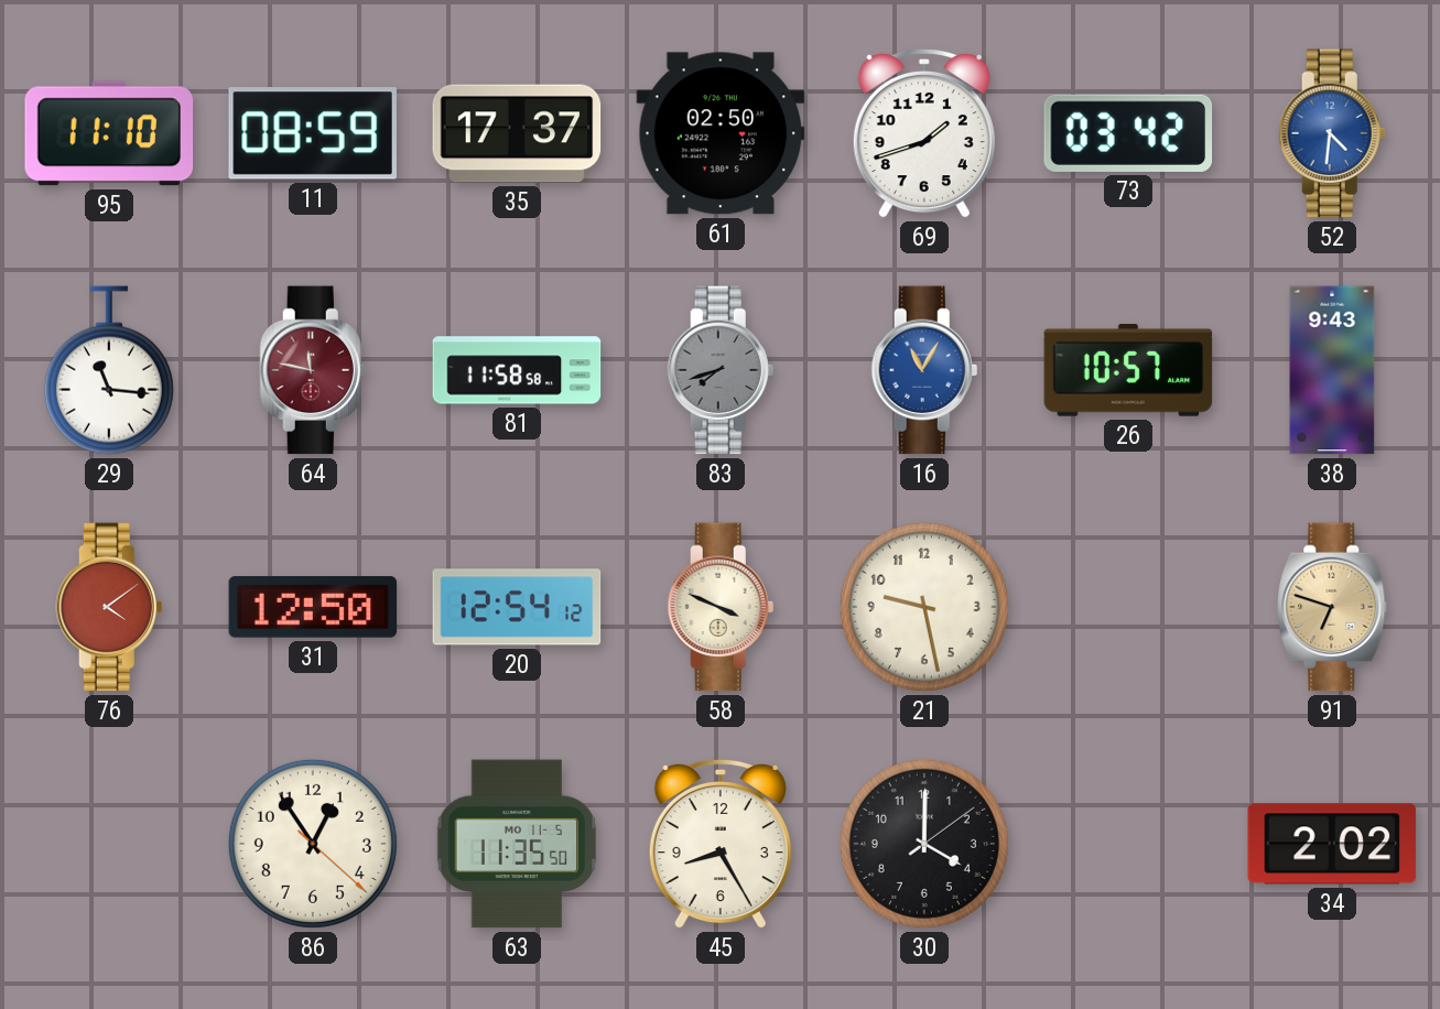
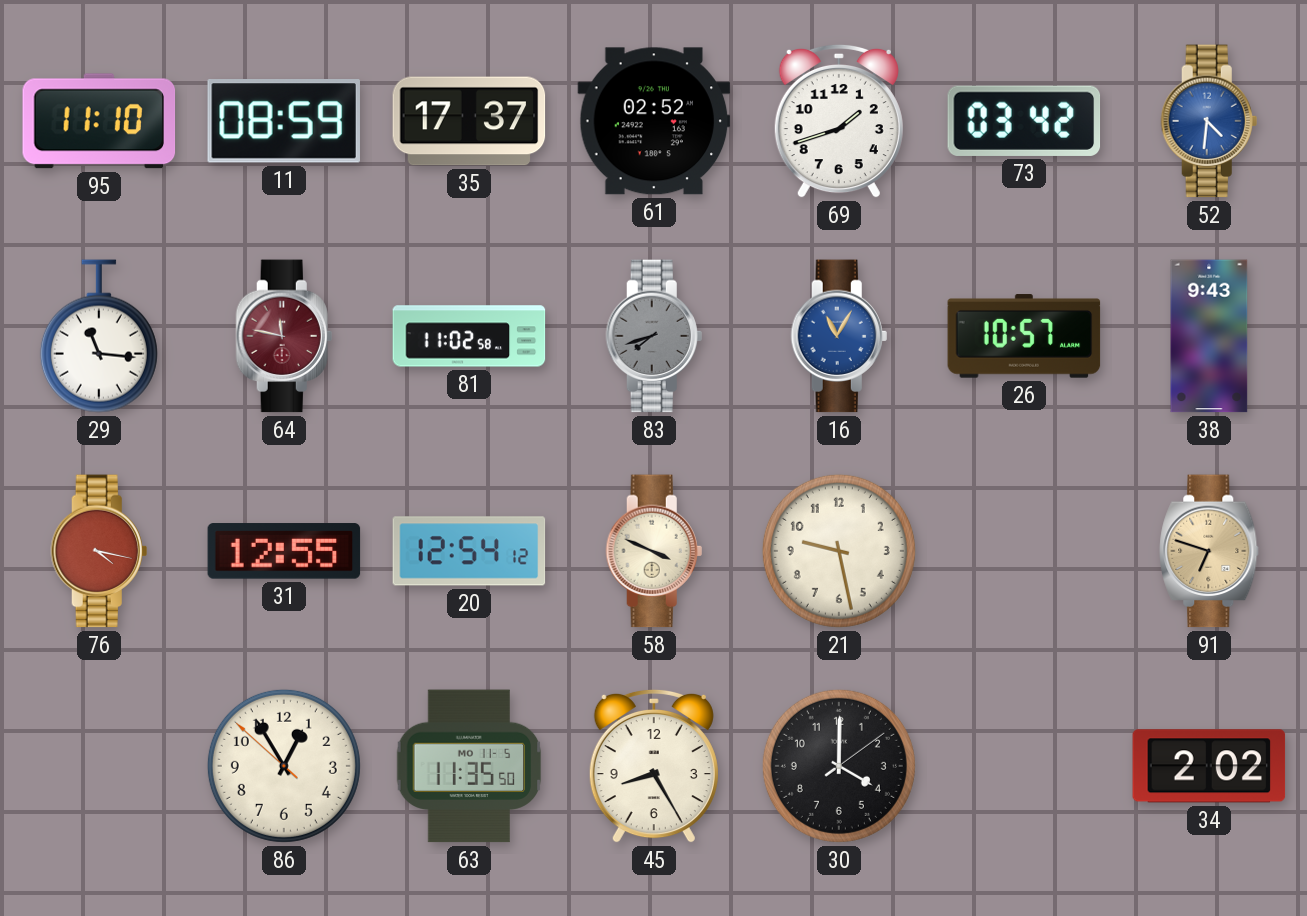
61: 02:50 -> 02:52 (654, 121)
81: 11:58 -> 11:02 (469, 336)
76: 4:09 -> 4:17 (99, 551)
31: 12:50 -> 12:55 (284, 551)
86: 12:54:22 -> 12:54:52 (284, 766)
